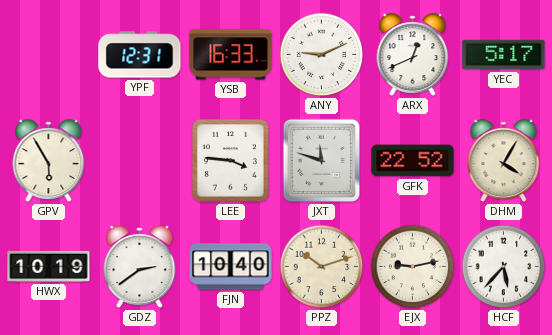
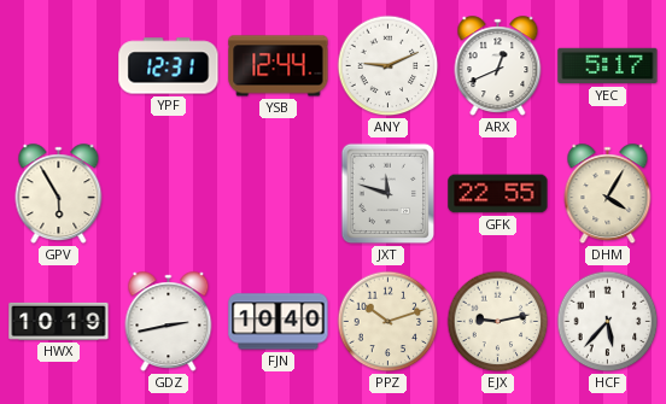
YSB: 16:33 -> 12:44 (279, 66)
LEE: 3:46 -> none (230, 160)
GFK: 22:52 -> 22:55 (498, 194)
GDZ: 2:39 -> 2:43 (169, 322)
